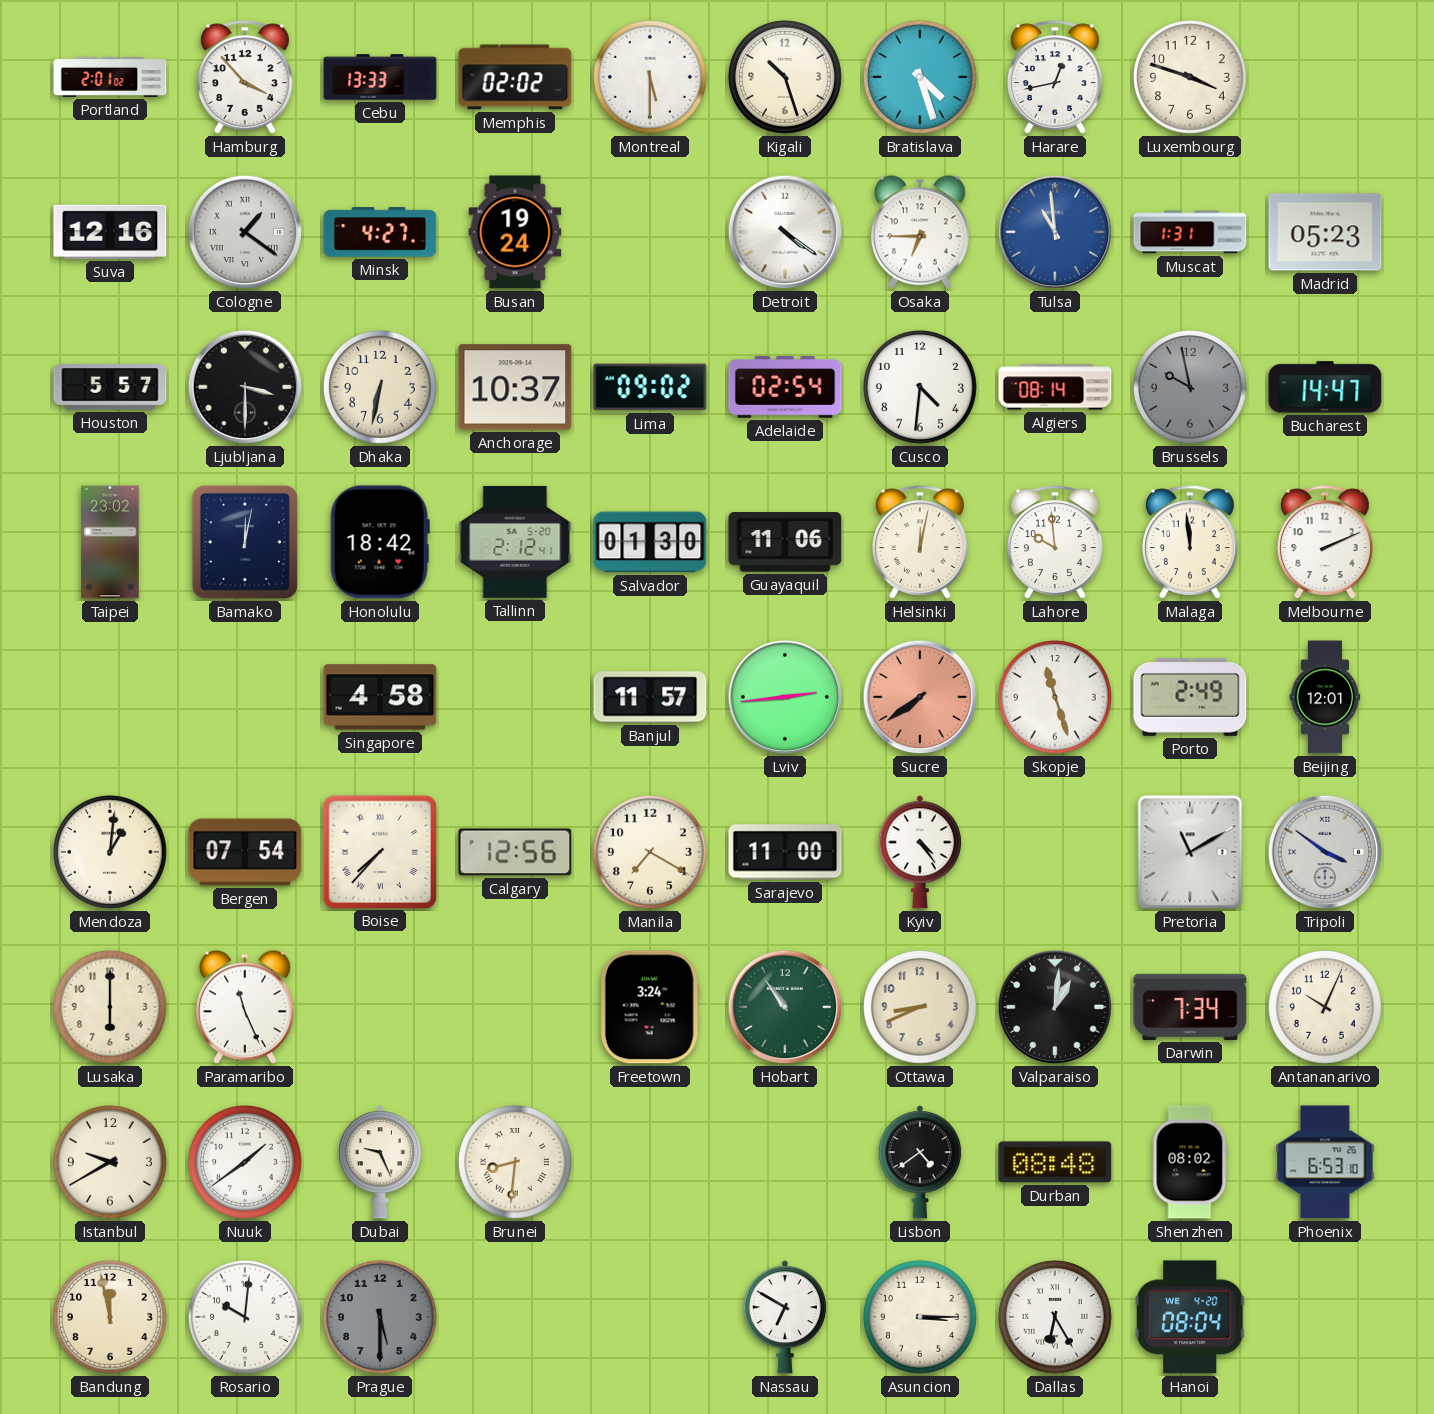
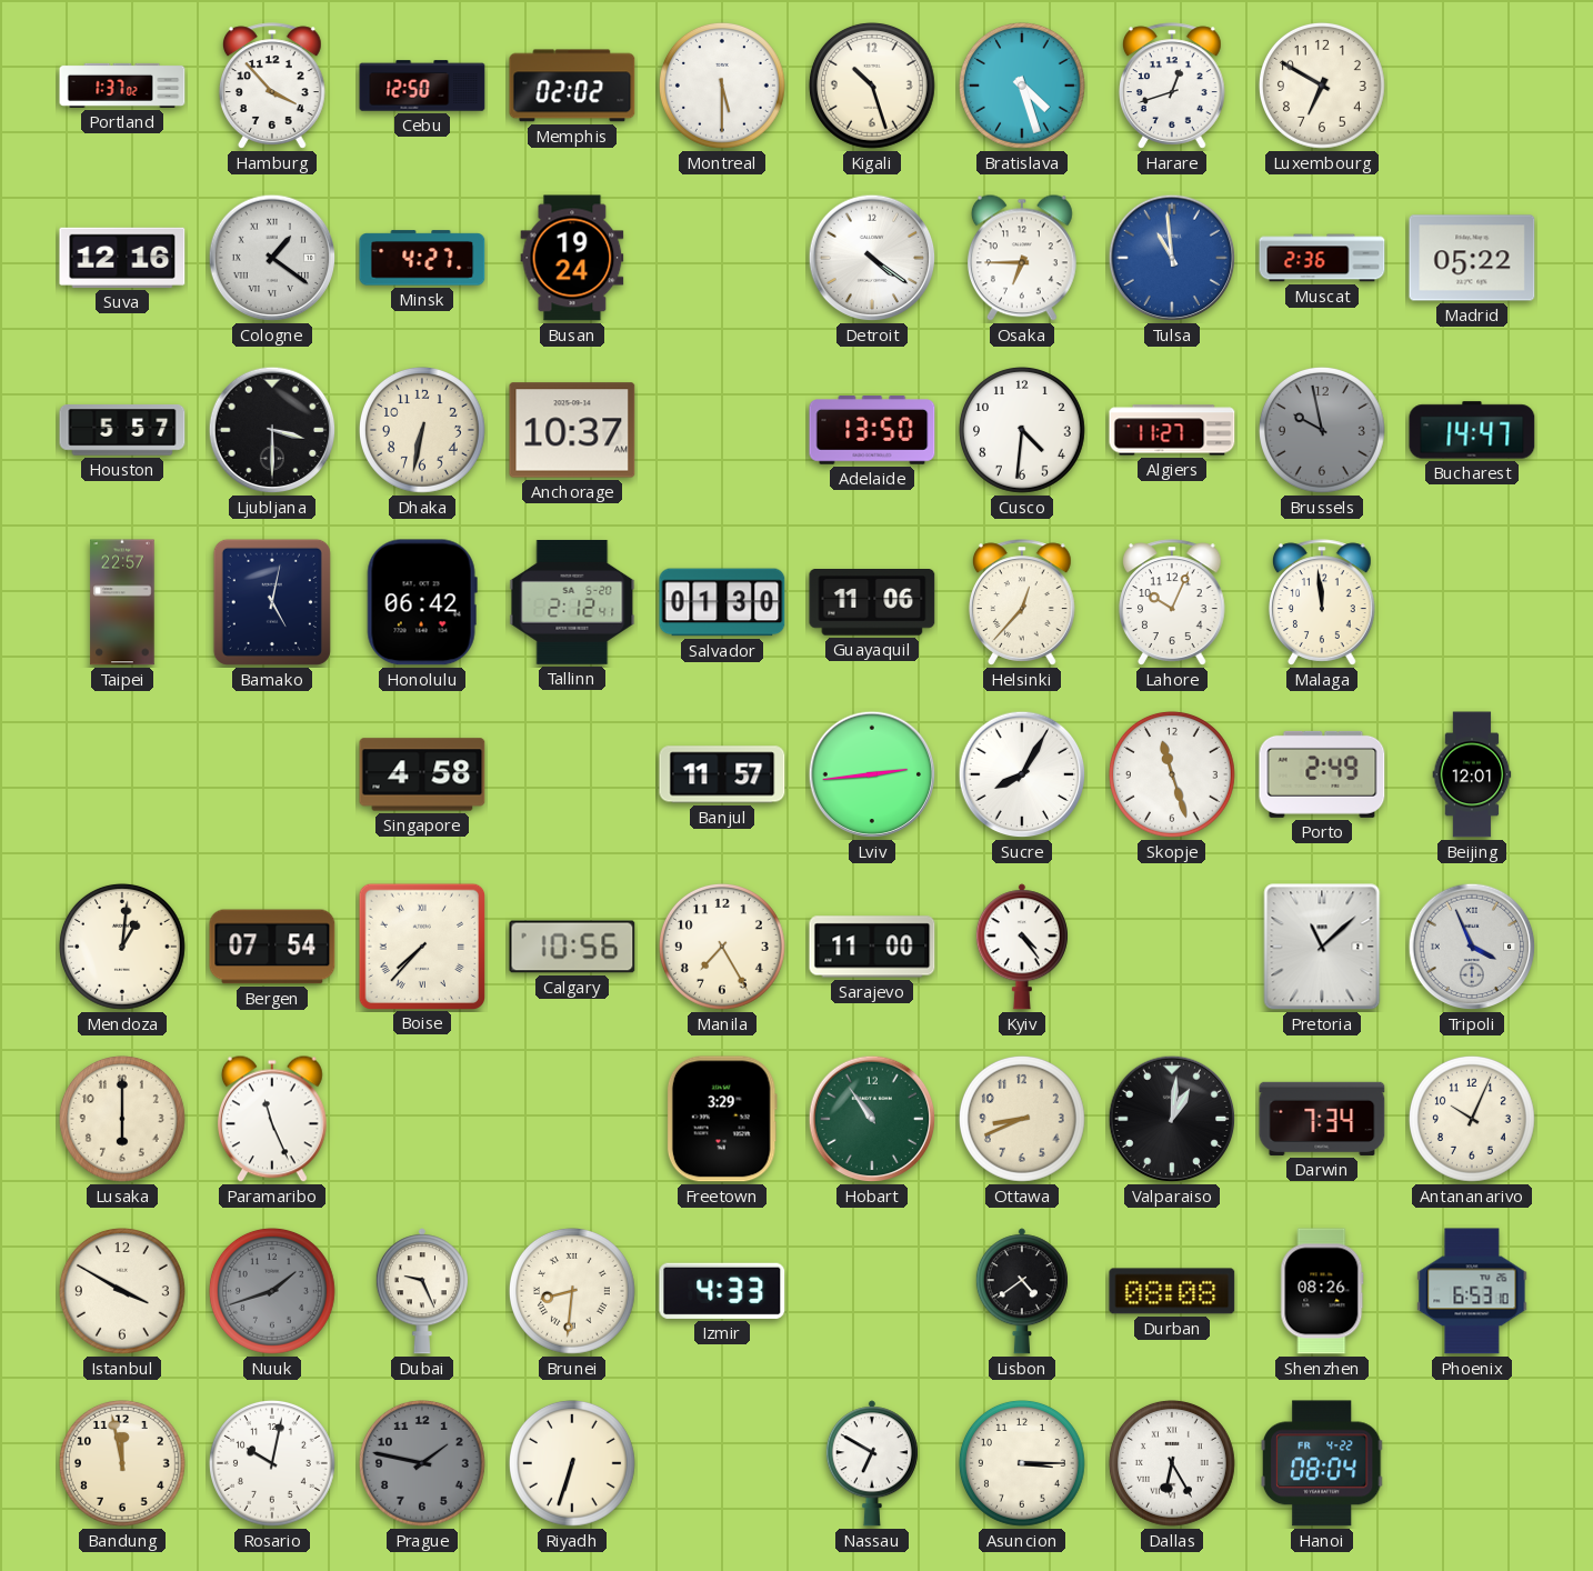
Portland: 2:01 -> 1:37 (122, 86)
Cebu: 13:33 -> 12:50 (422, 86)
Harare: 12:43 -> 12:42 (1172, 86)
Luxembourg: 3:48 -> 6:50 (1322, 86)
Muscat: 1:31 -> 2:36 (1322, 258)
Madrid: 05:23 -> 05:22 (1472, 258)
Lima: 09:02 -> none (650, 387)
Adelaide: 02:54 -> 13:50 (872, 430)
Algiers: 08:14 -> 11:27 (1172, 430)
Taipei: 23:02 -> 22:57 (122, 602)
Bamako: 12:02 -> 5:02 (272, 602)
Honolulu: 18:42 -> 06:42 (422, 602)
Helsinki: 12:02 -> 12:37 (1022, 602)
Lahore: 9:59 -> 10:04 (1172, 602)
Melbourne: 2:11 -> none (1325, 542)
Sucre: 7:39 -> 8:05 (1022, 774)
Sucre dial: salmon -> white (1022, 774)
Calgary: 12:56 -> 10:56 (572, 947)
Manila: 7:20 -> 7:25 (722, 947)
Pretoria: 11:10 -> 11:08 (1322, 947)
Tripoli: 3:51 -> 3:56 (1472, 947)
Freetown: 3:24 -> 3:29 (722, 1119)
Istanbul: 9:40 -> 3:50 (122, 1291)
Nuuk: 1:39 -> 1:42 (272, 1291)
Nuuk dial: white -> grey (272, 1291)
Izmir: none -> 4:33 (722, 1291)
Durban: 08:48 -> 08:08 (1172, 1291)
Shenzhen: 08:02 -> 08:26 (1322, 1291)
Rosario: 10:01 -> 10:02 (272, 1463)
Prague: 5:30 -> 1:47 (422, 1463)
Riyadh: none -> 6:33 (572, 1463)
Hanoi date: WE 4-20 -> FR 4-22 (1322, 1463)
